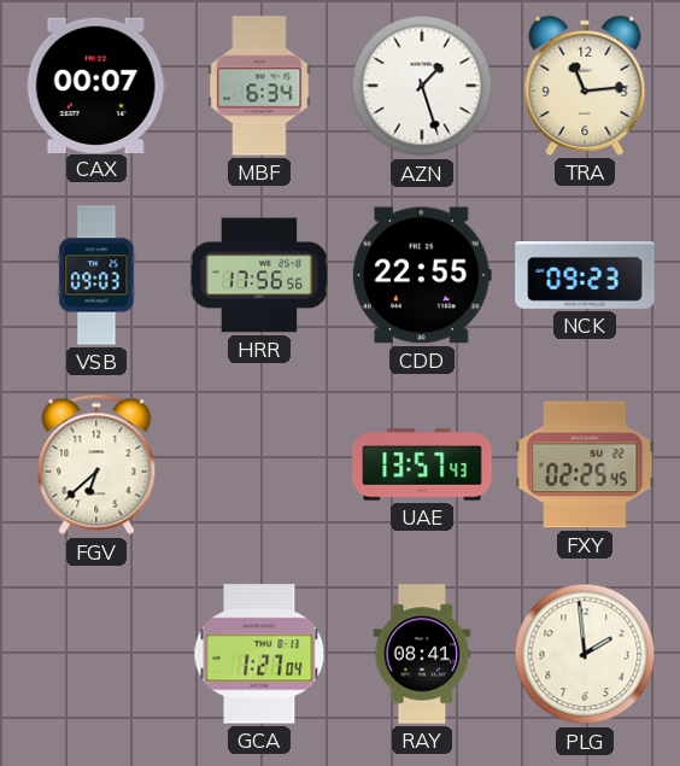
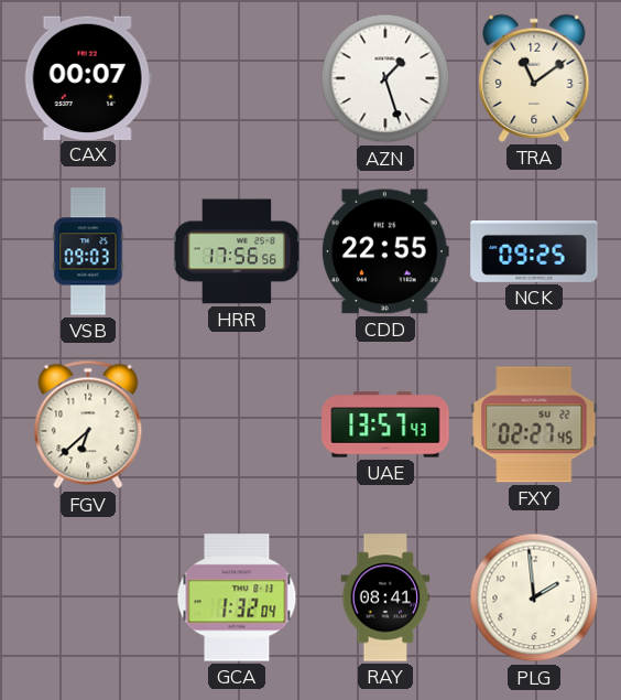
MBF: 6:34 -> none (259, 86)
TRA: 11:14 -> 11:09 (534, 78)
NCK: 09:23 -> 09:25 (534, 251)
FXY: 02:25 -> 02:27 (534, 424)
GCA: 1:27 -> 1:32 (237, 597)
